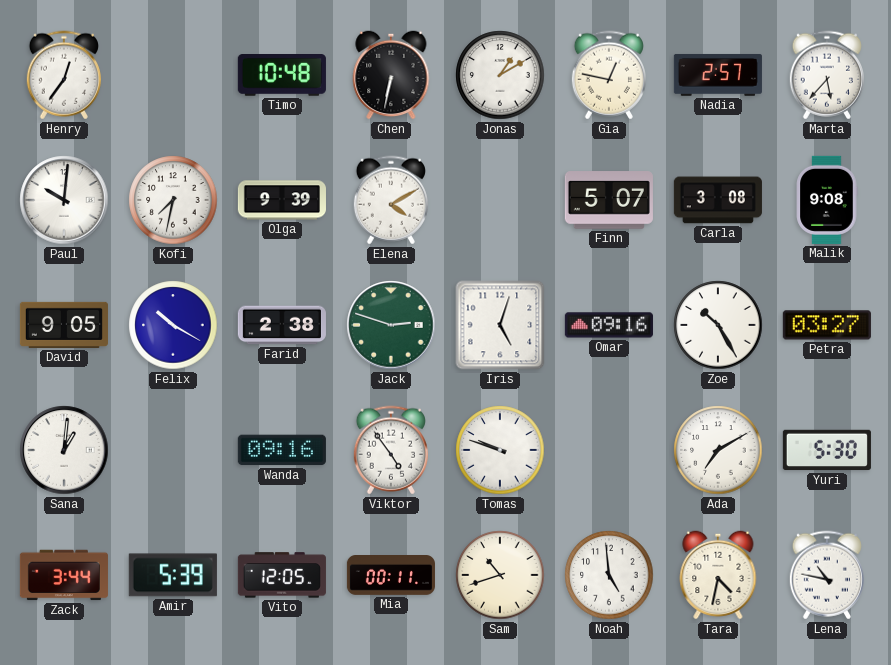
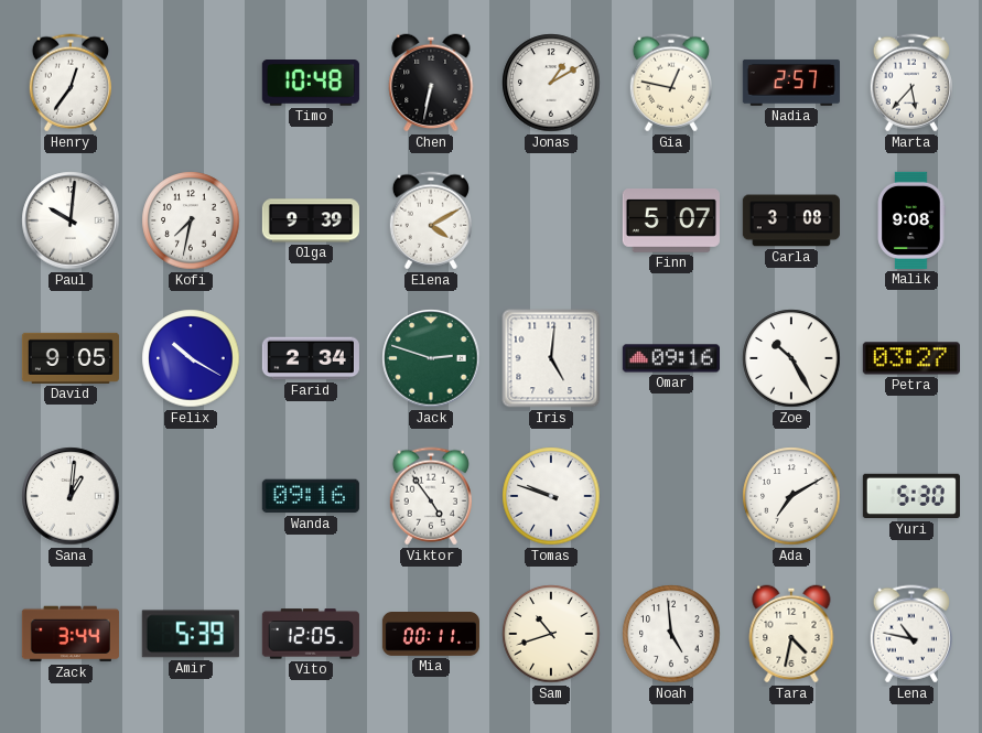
Farid: 2:38 -> 2:34 (311, 358)
Iris: 5:03 -> 5:01 (551, 358)
